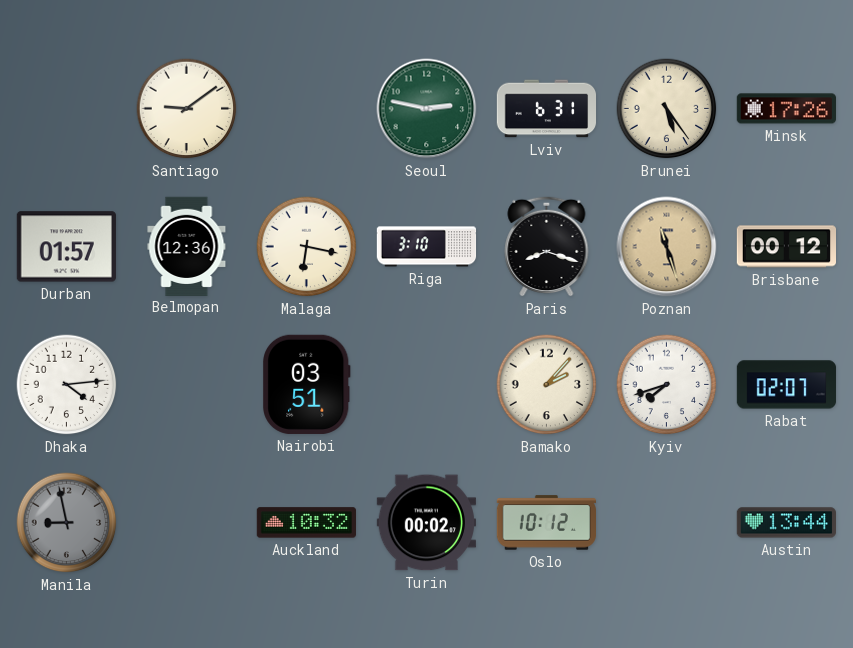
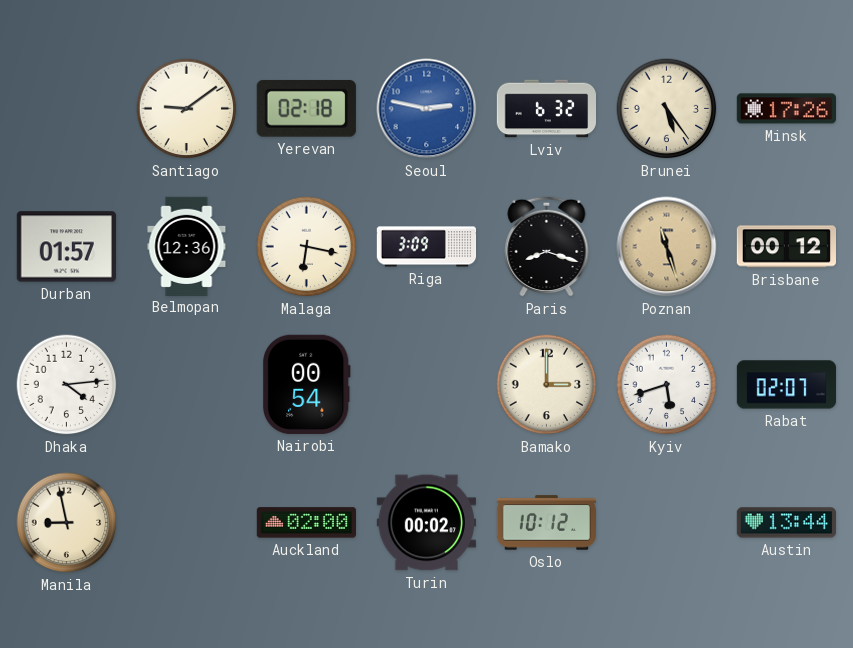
Yerevan: none -> 02:18 (306, 108)
Seoul dial: green -> blue (427, 109)
Lviv: 6:31 -> 6:32 (547, 109)
Riga: 3:10 -> 3:09 (427, 247)
Nairobi: 03:51 -> 00:54 (307, 384)
Bamako: 2:07 -> 3:00 (547, 385)
Kyiv: 7:42 -> 5:42 (667, 385)
Manila dial: grey -> cream (67, 523)
Auckland: 10:32 -> 02:00 (306, 523)
